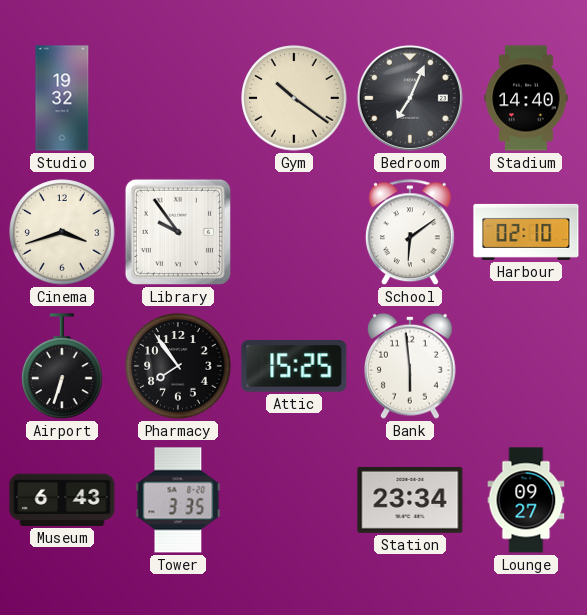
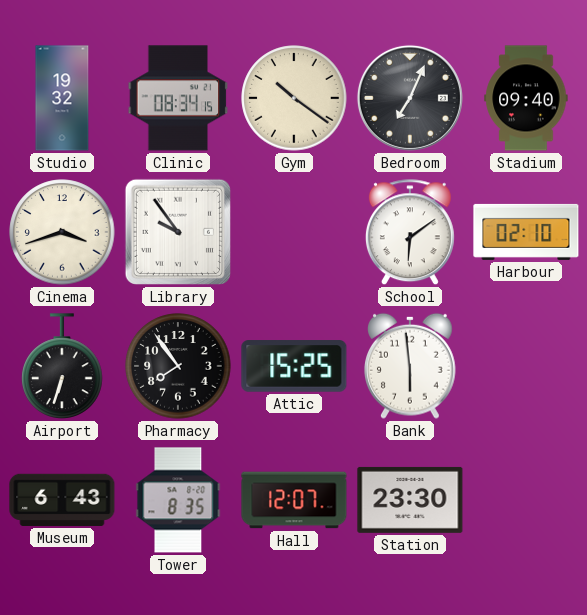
Clinic: none -> 08:34 (178, 98)
Stadium: 14:40 -> 09:40 (526, 98)
Tower: 3:35 -> 8:35 (178, 500)
Hall: none -> 12:07 (294, 500)
Station: 23:34 -> 23:30 (410, 500)
Lounge: 09:27 -> none (526, 500)
